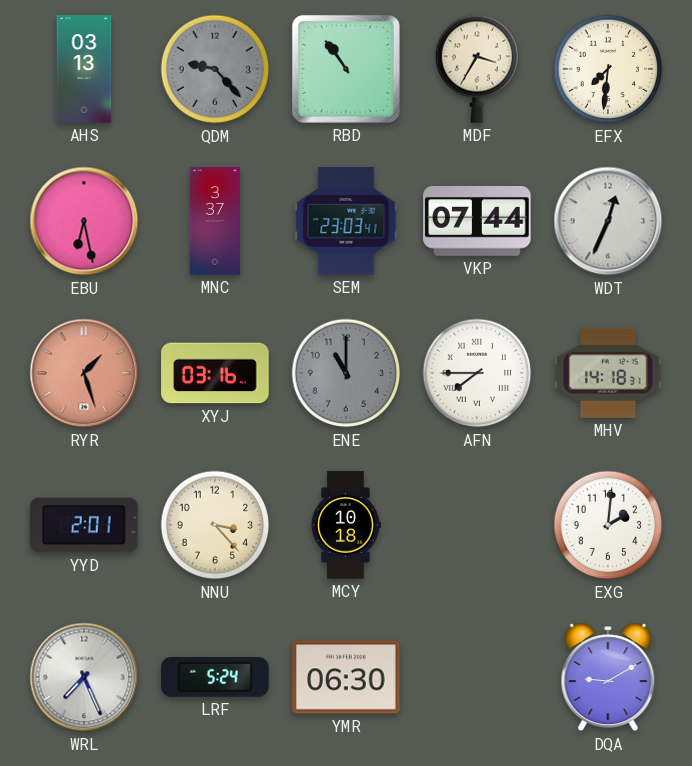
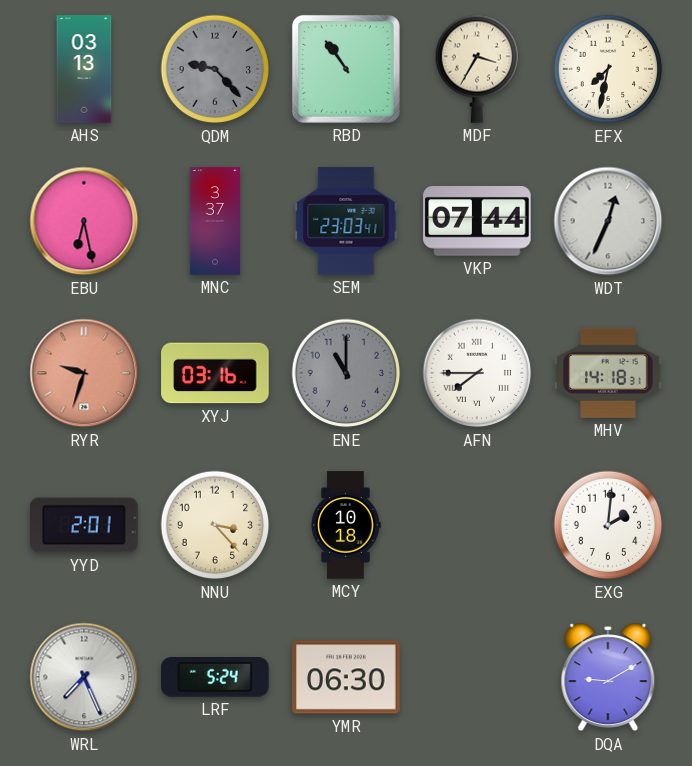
EFX: 7:31 -> 7:32 (608, 69)
RYR: 1:27 -> 9:33 (84, 373)
